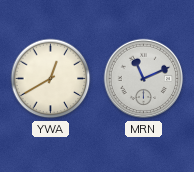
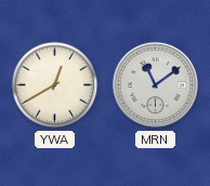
MRN: 11:11 -> 11:09 (156, 85)
